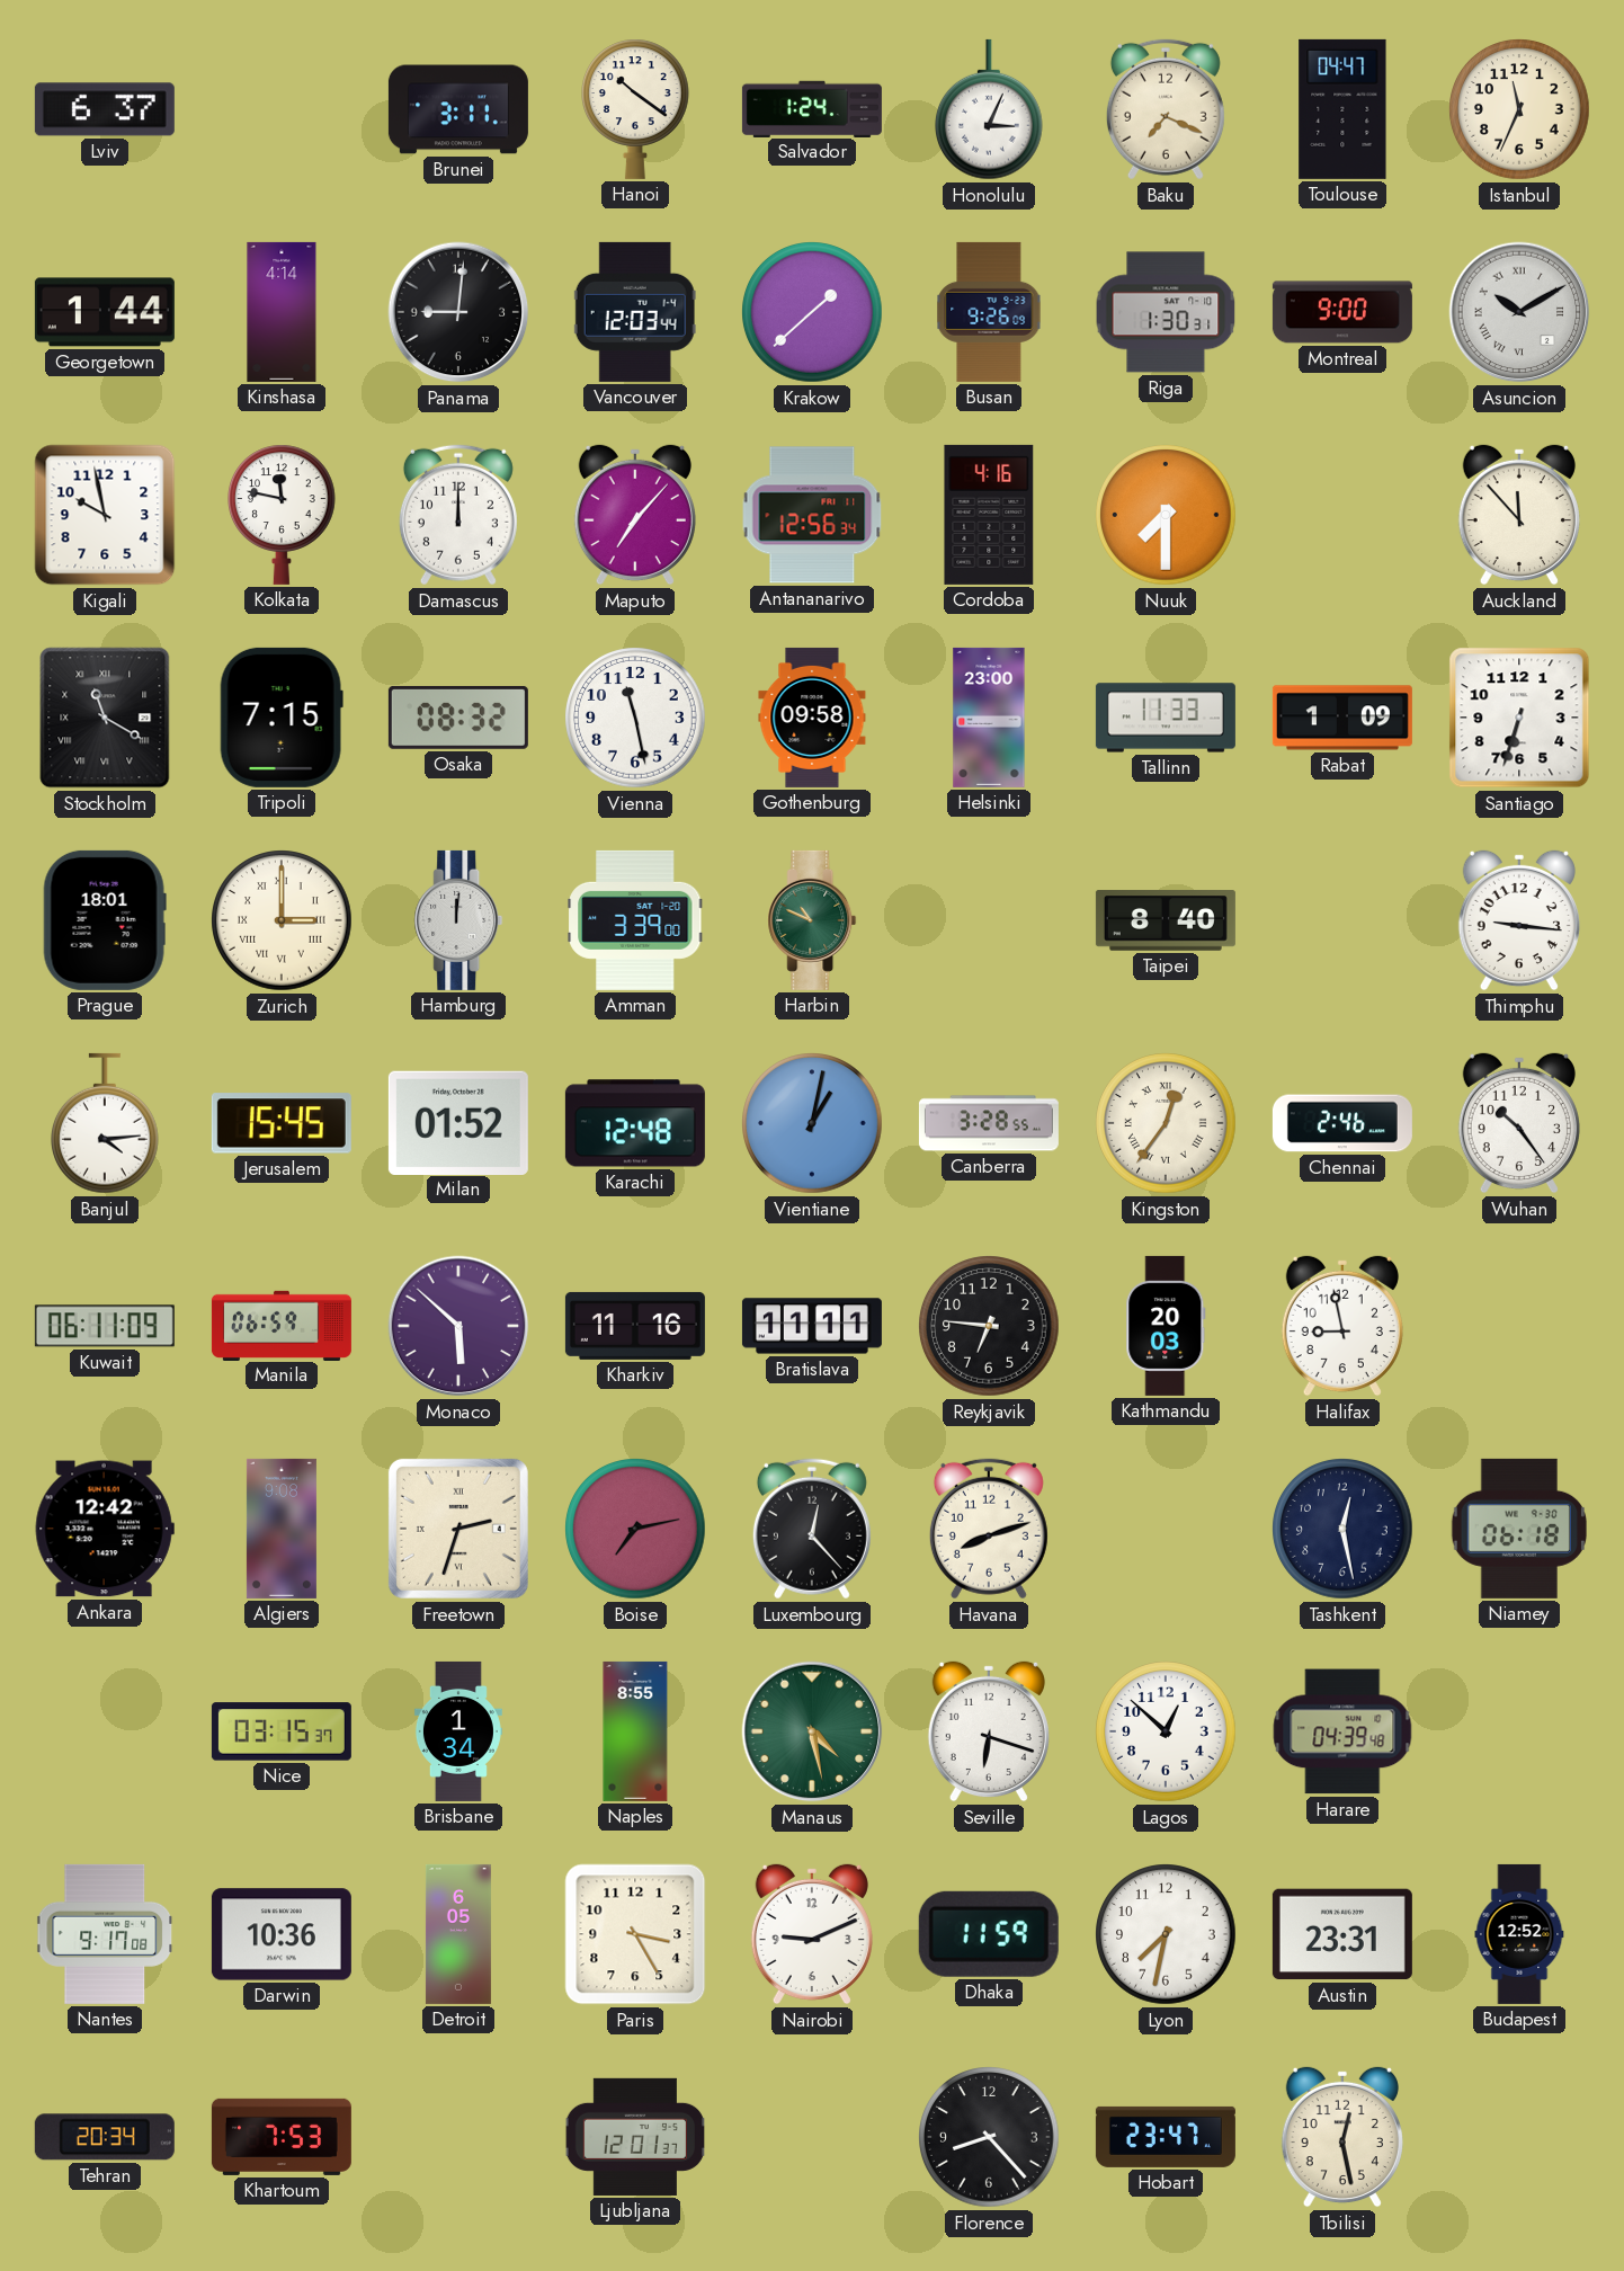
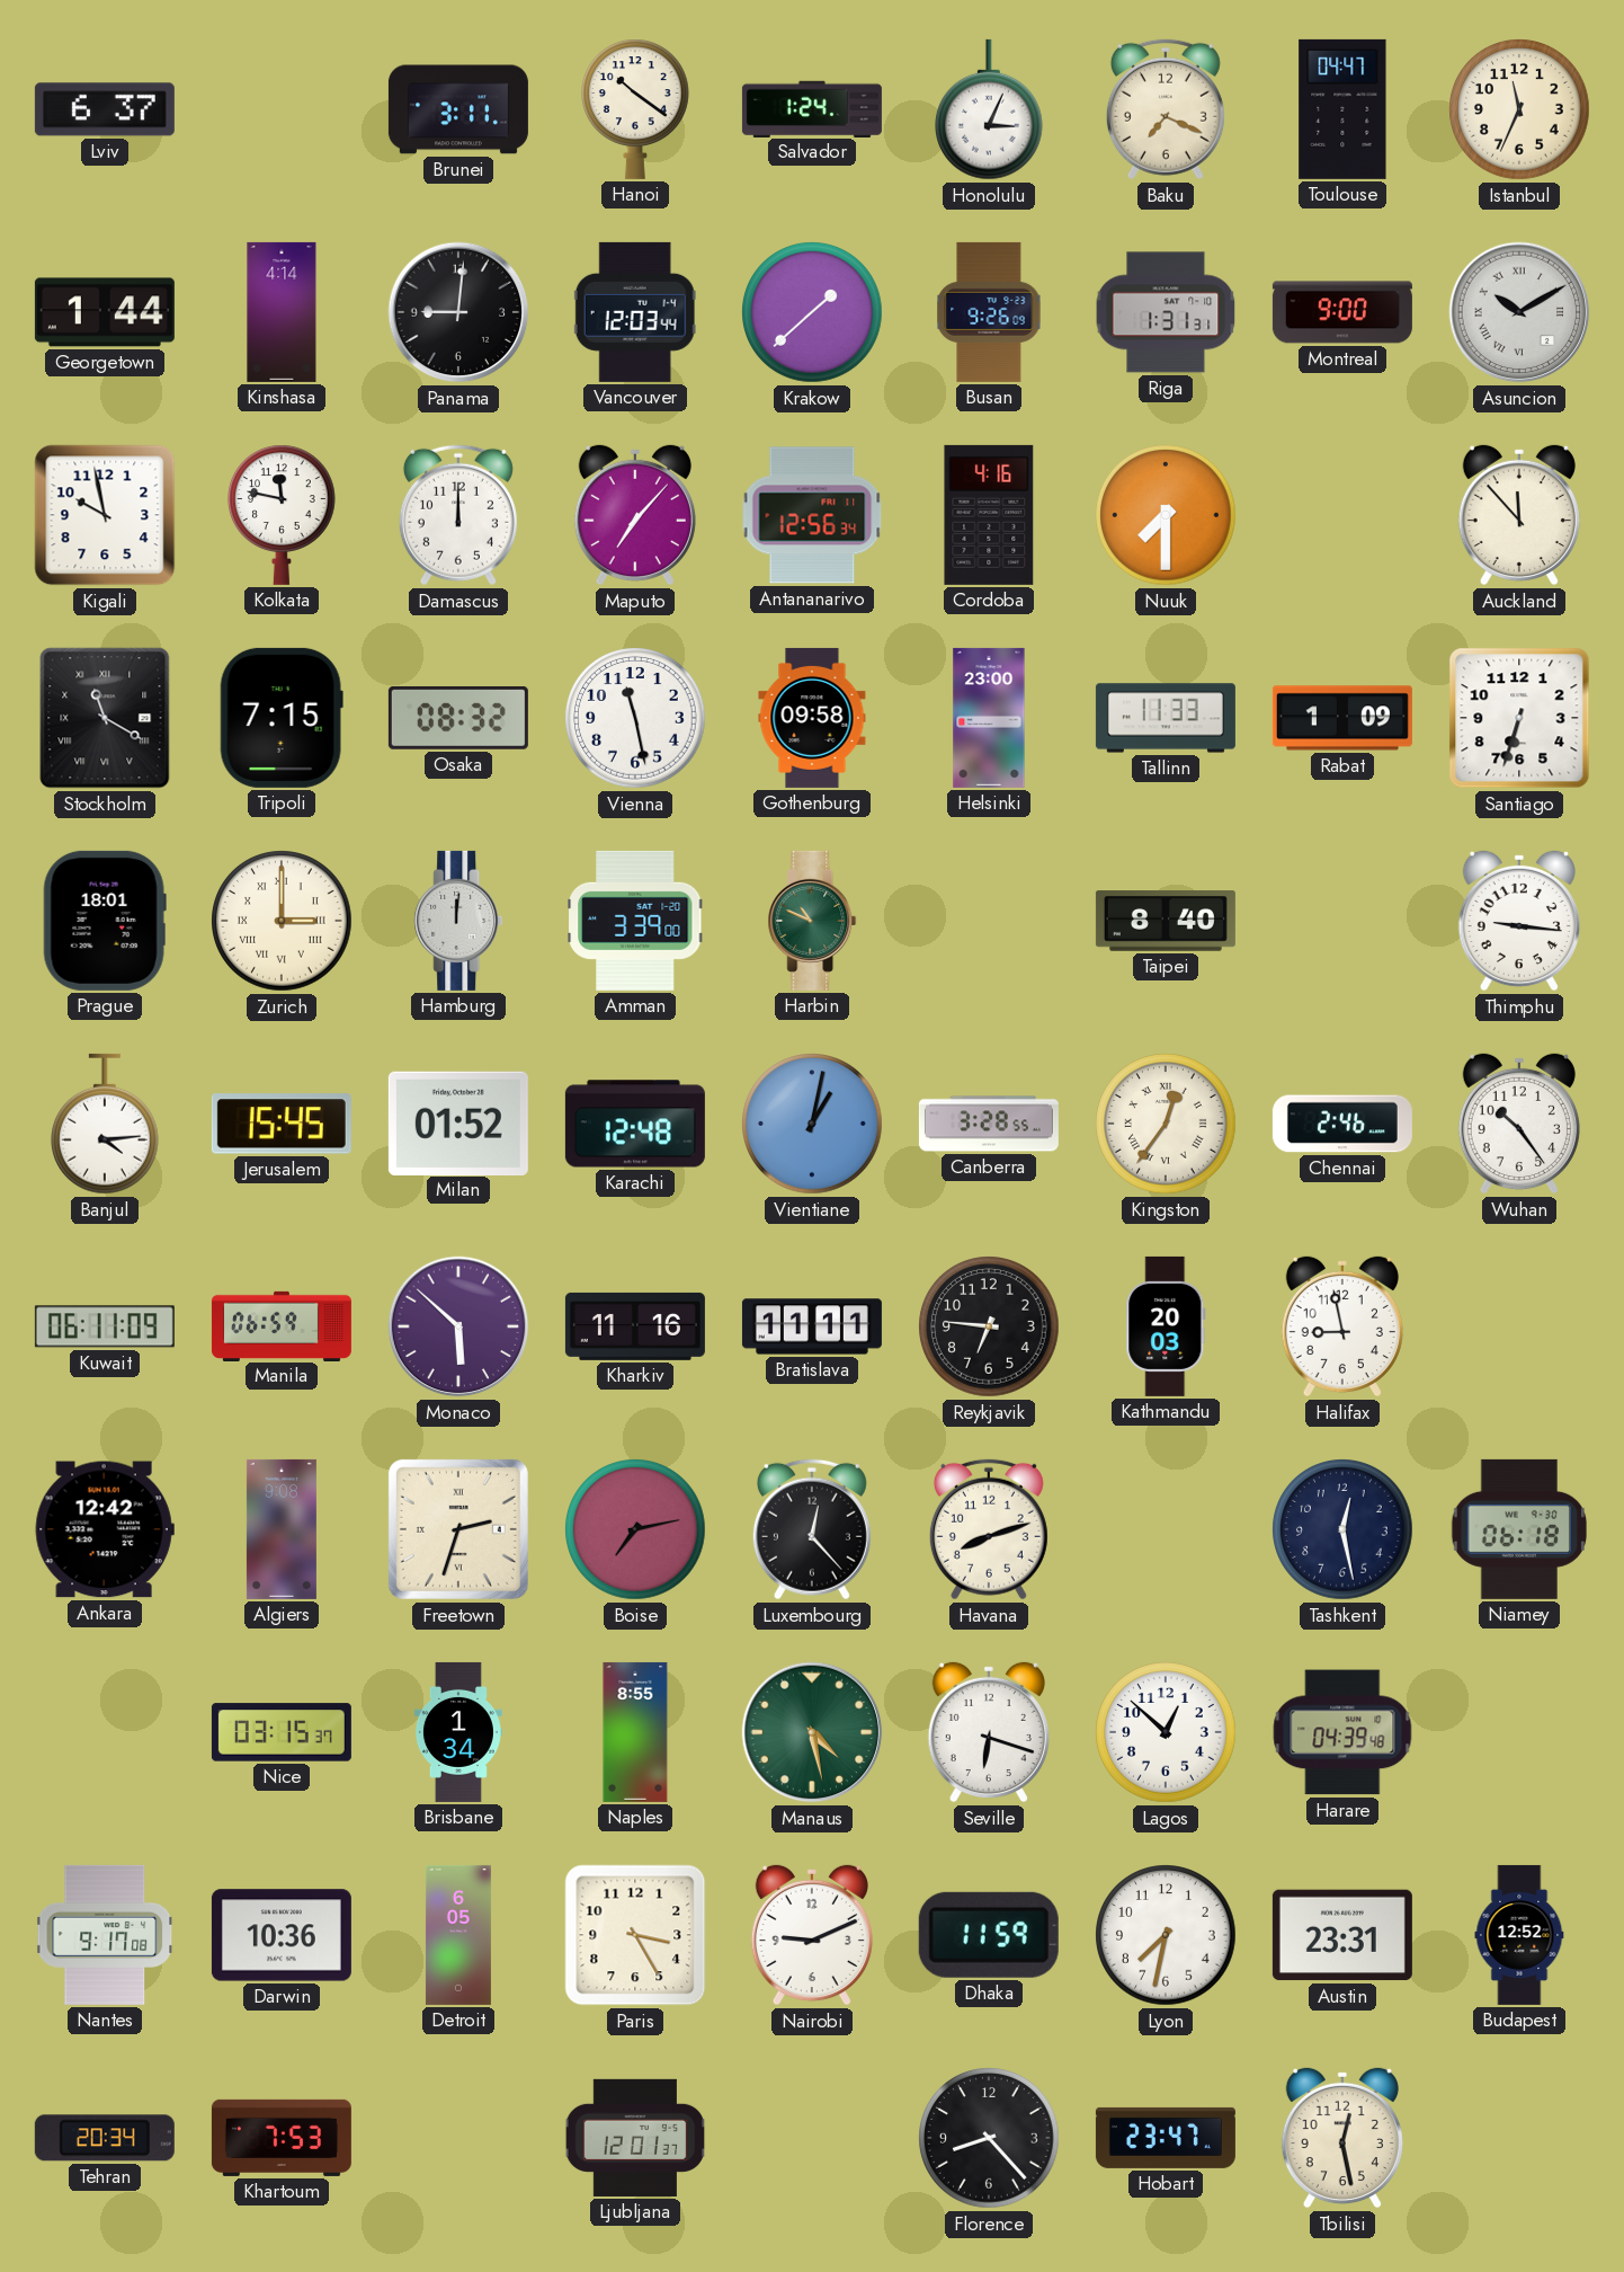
Riga: 1:30 -> 1:31 (1166, 312)
